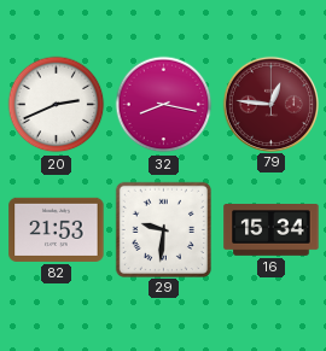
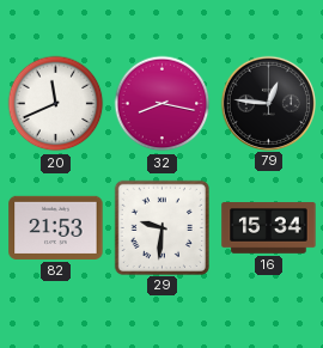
20: 2:41 -> 11:41 (56, 104)
79 dial: burgundy -> black (268, 103)
